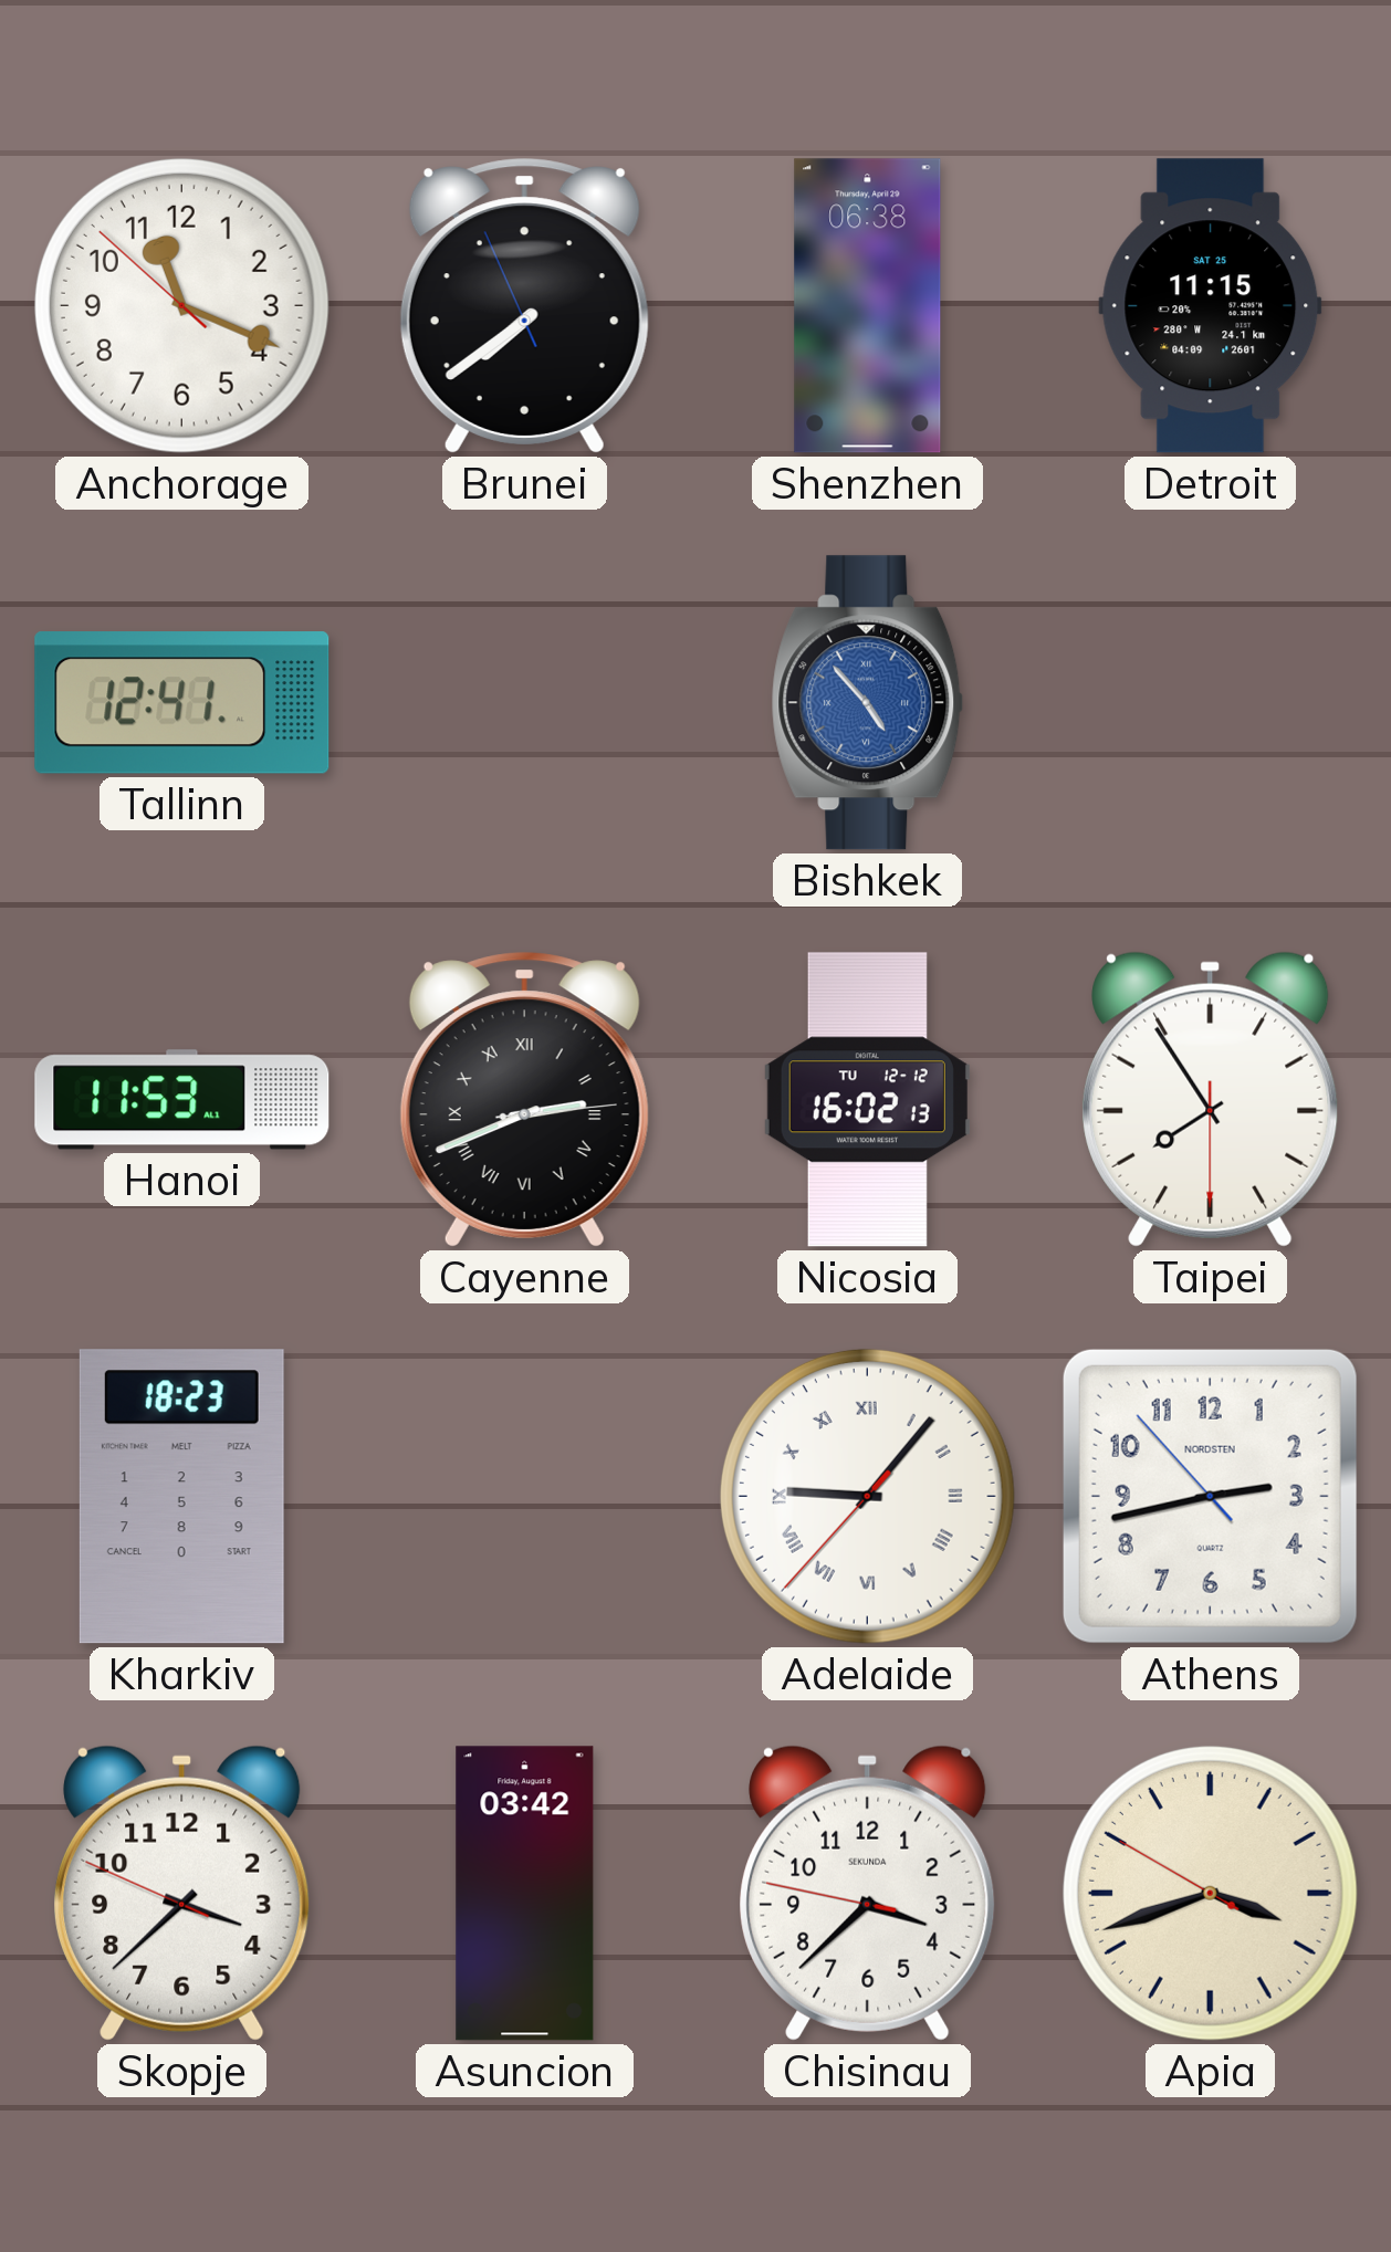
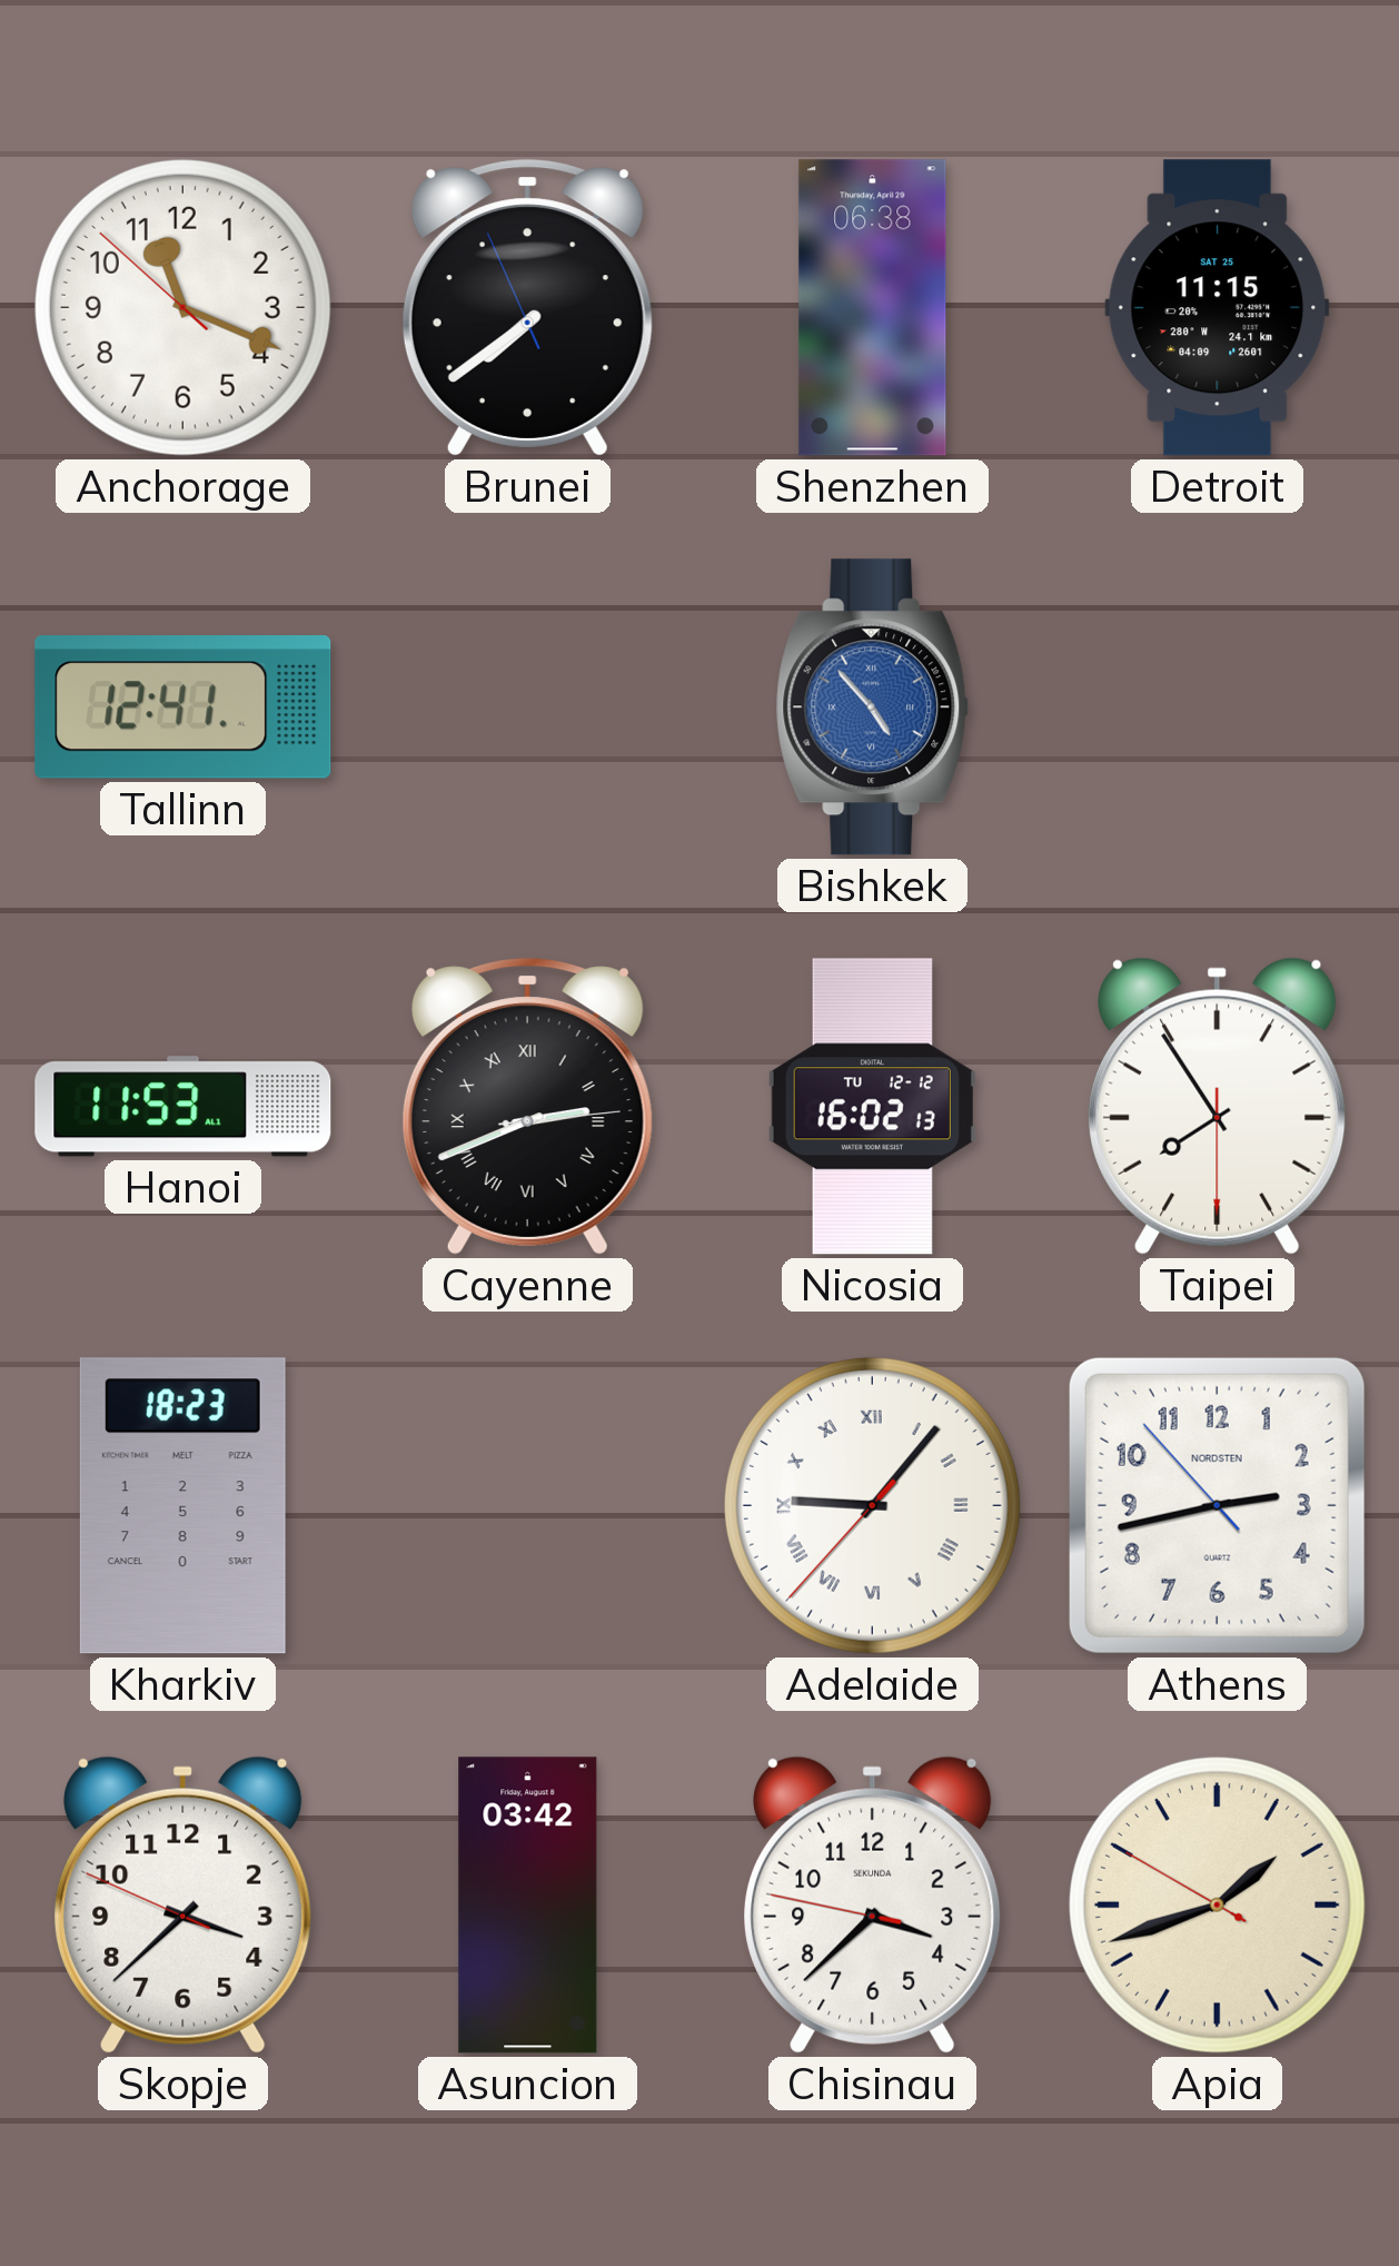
Apia: 3:41 -> 1:41 (1217, 1904)
